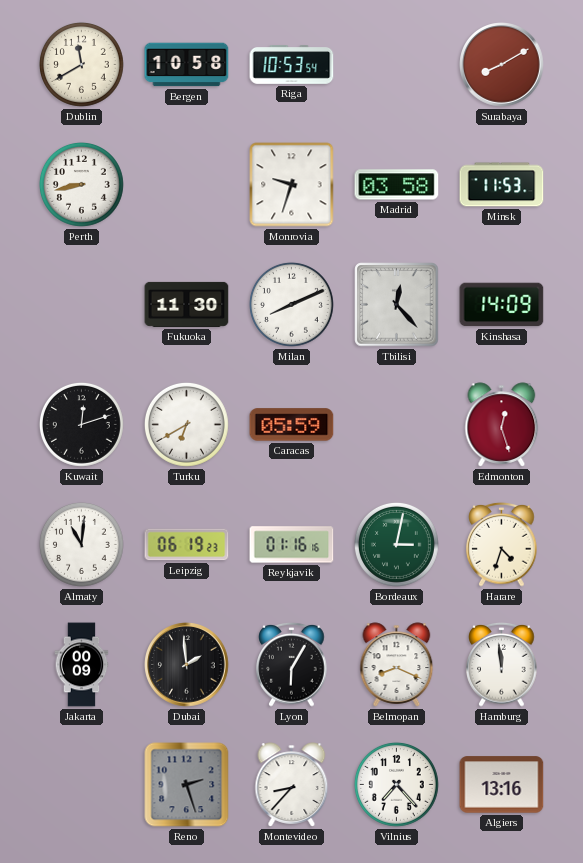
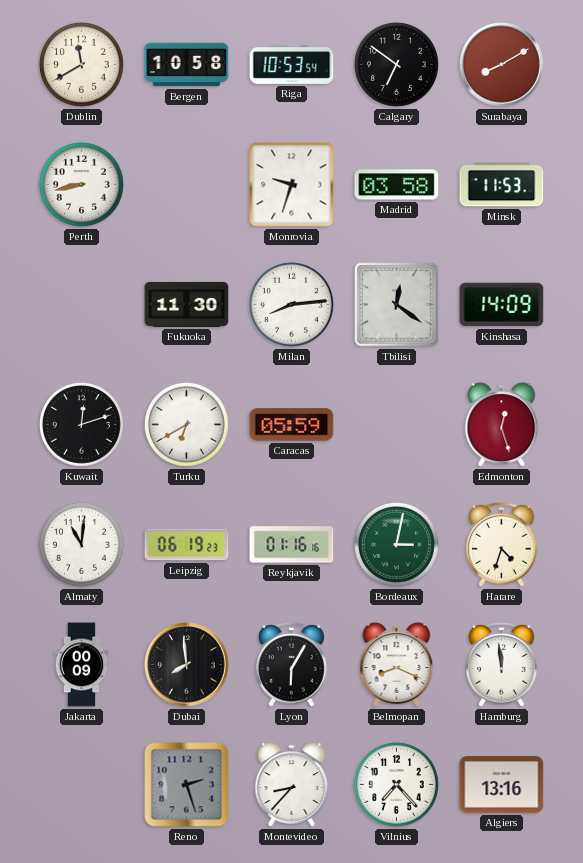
Calgary: none -> 6:51 (396, 64)
Milan: 8:11 -> 8:14 (291, 304)
Tbilisi: 12:23 -> 12:21 (397, 305)
Dubai: 1:59 -> 7:59 (187, 665)
